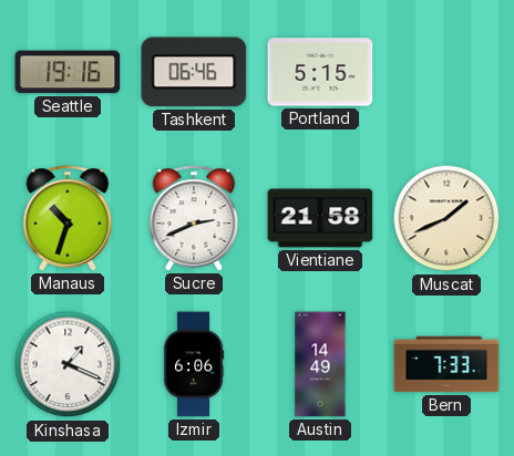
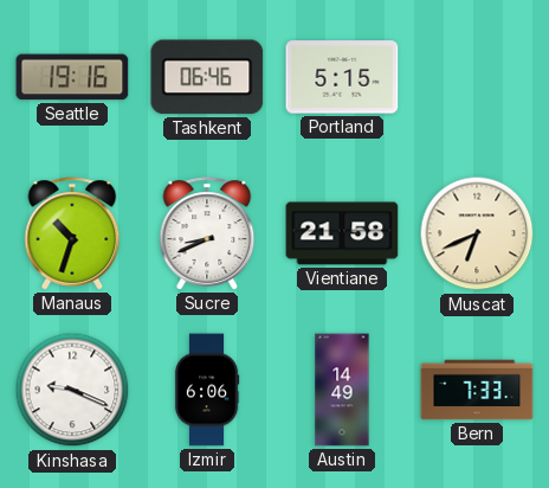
Sucre: 2:41 -> 8:41 (207, 233)
Muscat: 1:41 -> 6:41 (477, 233)
Kinshasa: 1:19 -> 9:19 (72, 390)
